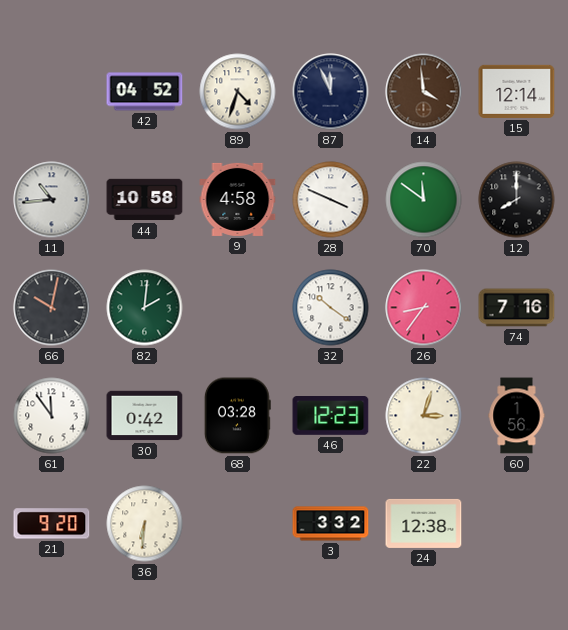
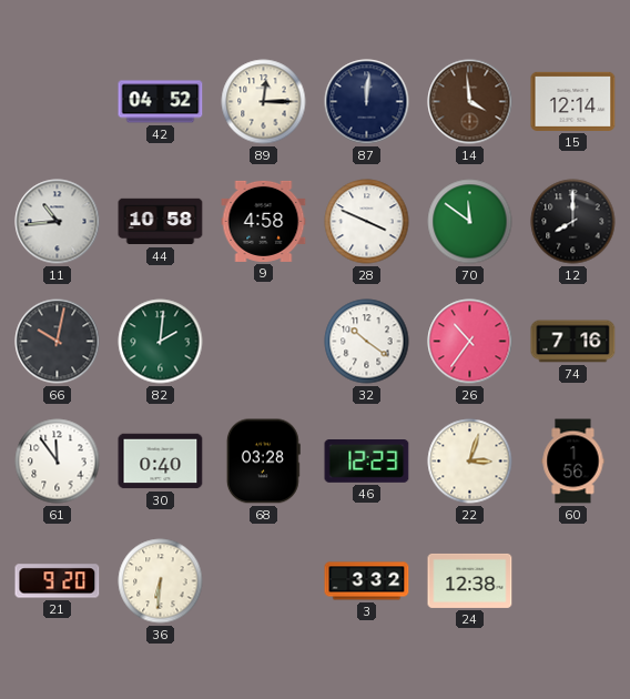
89: 4:33 -> 12:15 (264, 102)
87: 11:56 -> 12:01 (367, 102)
26: 8:36 -> 10:36 (470, 342)
30: 0:42 -> 0:40 (161, 462)
